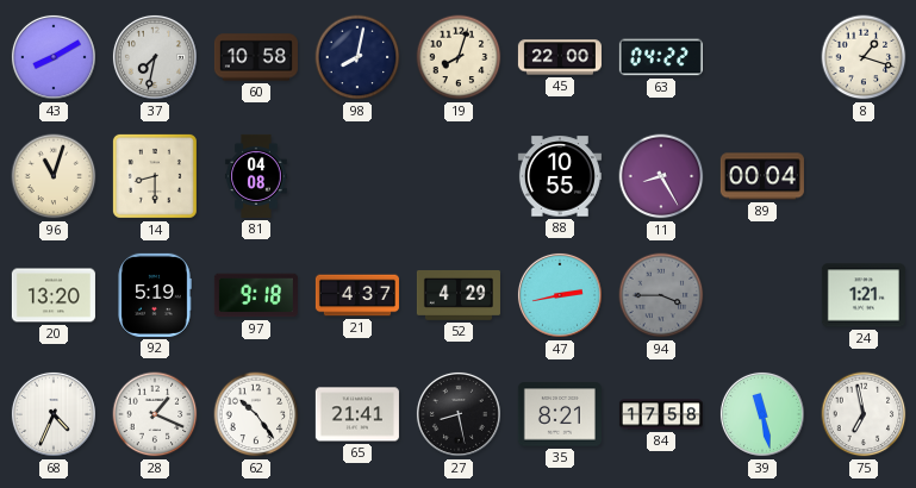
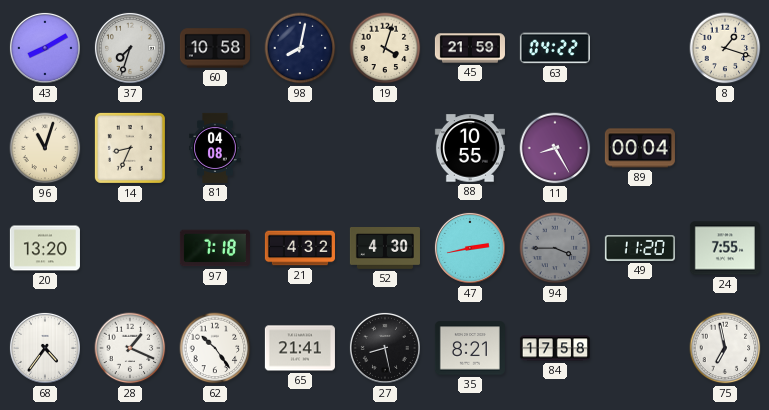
37: 7:32 -> 7:33 (130, 48)
19: 8:03 -> 4:03 (385, 48)
45: 22:00 -> 21:59 (470, 48)
14: 8:30 -> 8:34 (130, 148)
92: 5:19 -> none (155, 295)
97: 9:18 -> 7:18 (215, 248)
21: 4:37 -> 4:32 (300, 248)
52: 4:29 -> 4:30 (385, 249)
49: none -> 11:20 (640, 249)
24: 1:21 -> 7:55 (725, 248)
68: 4:34 -> 4:36 (45, 348)
39: 11:28 -> none (762, 414)
